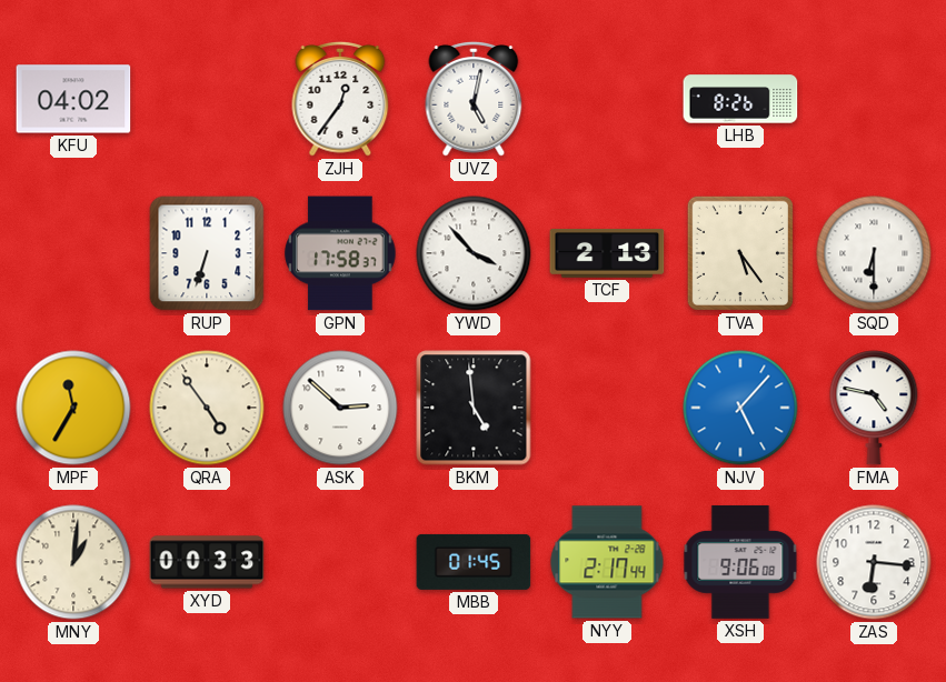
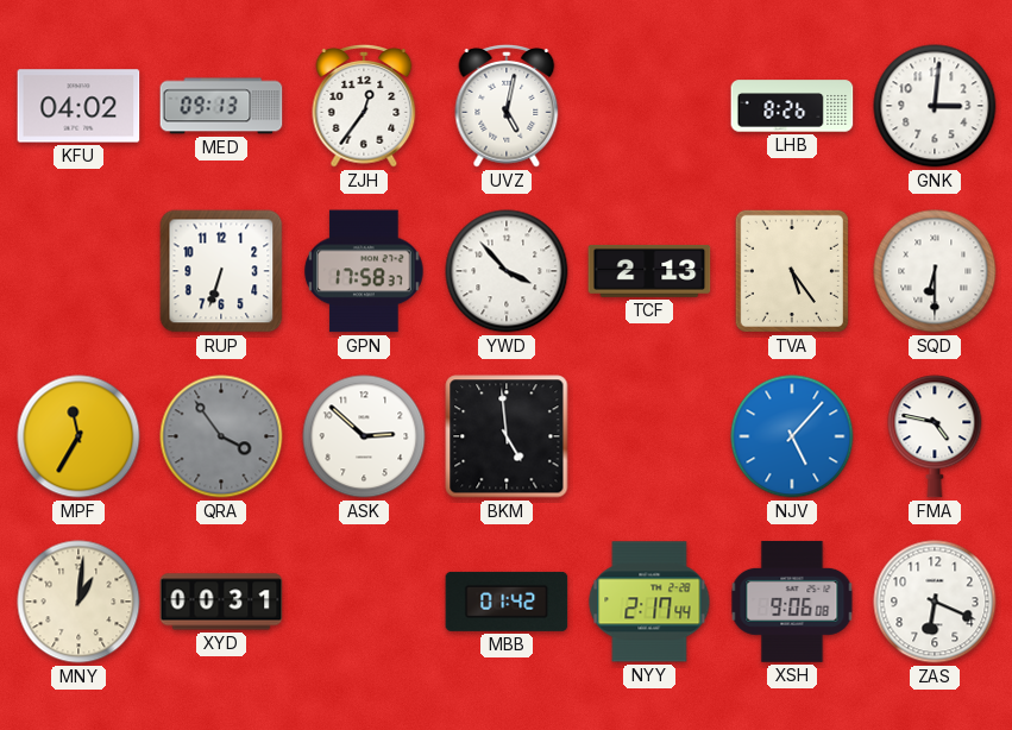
MED: none -> 09:13 (221, 106)
GNK: none -> 3:01 (935, 106)
QRA: 4:54 -> 3:54 (221, 436)
QRA dial: cream -> grey (221, 436)
XYD: 00:33 -> 00:31 (221, 602)
MBB: 01:45 -> 01:42 (507, 602)
ZAS: 6:16 -> 6:19 (935, 602)
